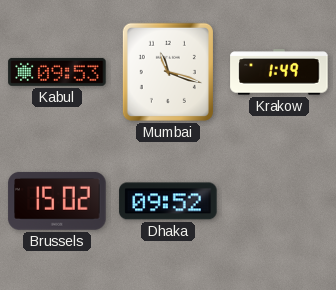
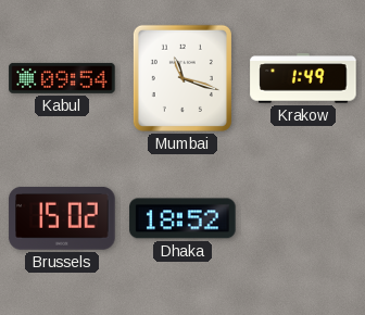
Kabul: 09:53 -> 09:54 (62, 78)
Dhaka: 09:52 -> 18:52 (182, 218)
